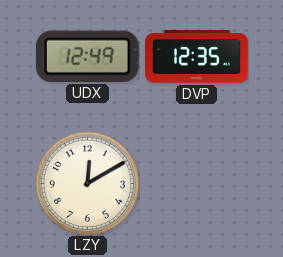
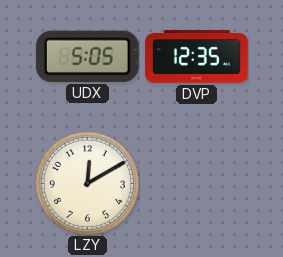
UDX: 12:49 -> 5:05 (87, 56)
